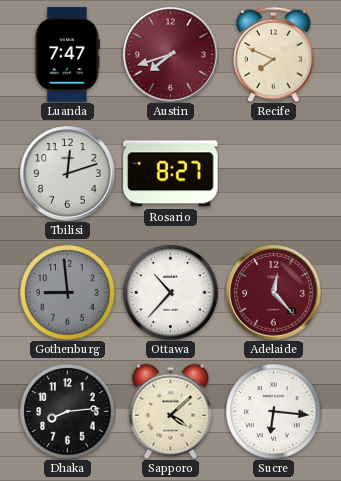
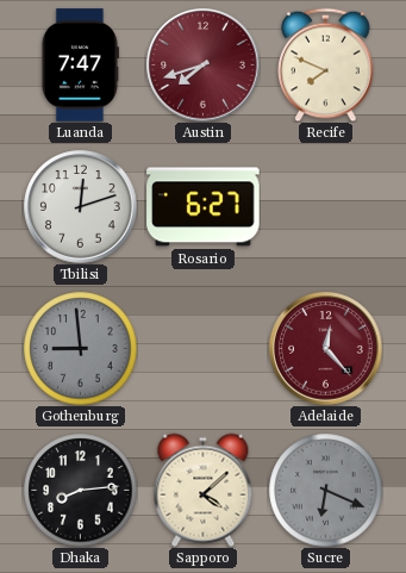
Rosario: 8:27 -> 6:27 (204, 207)
Ottawa: 10:37 -> none (170, 292)
Sucre: 6:16 -> 6:19 (325, 490)
Sucre dial: white -> grey (325, 490)
